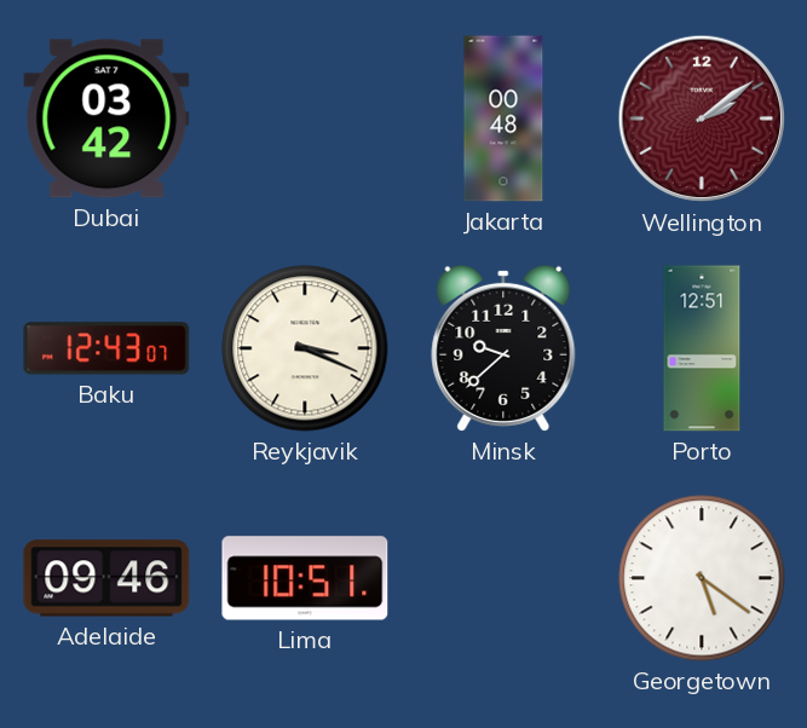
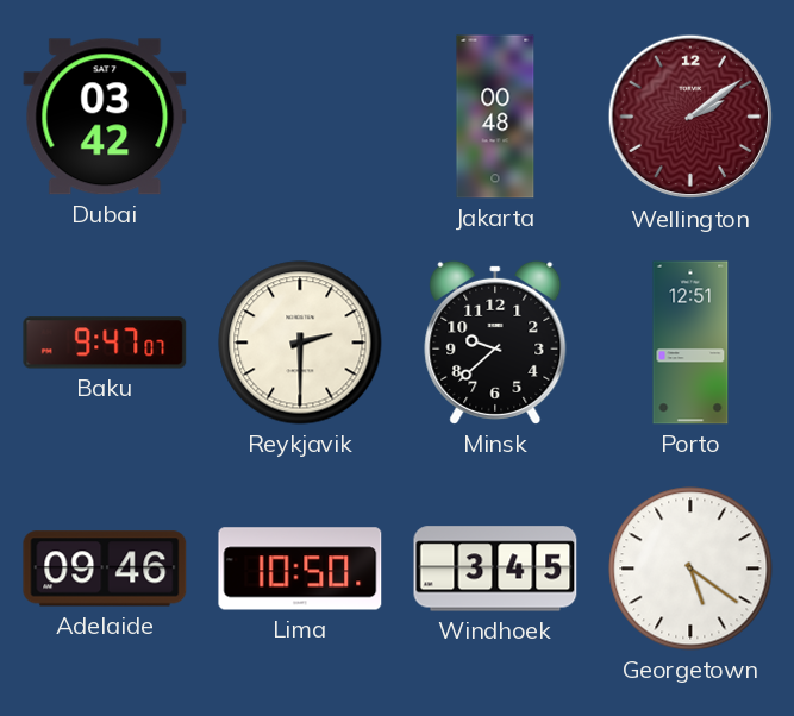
Baku: 12:43 -> 9:47 (105, 343)
Reykjavik: 3:19 -> 2:30 (300, 343)
Lima: 10:51 -> 10:50 (300, 569)
Windhoek: none -> 3:45 (495, 569)
